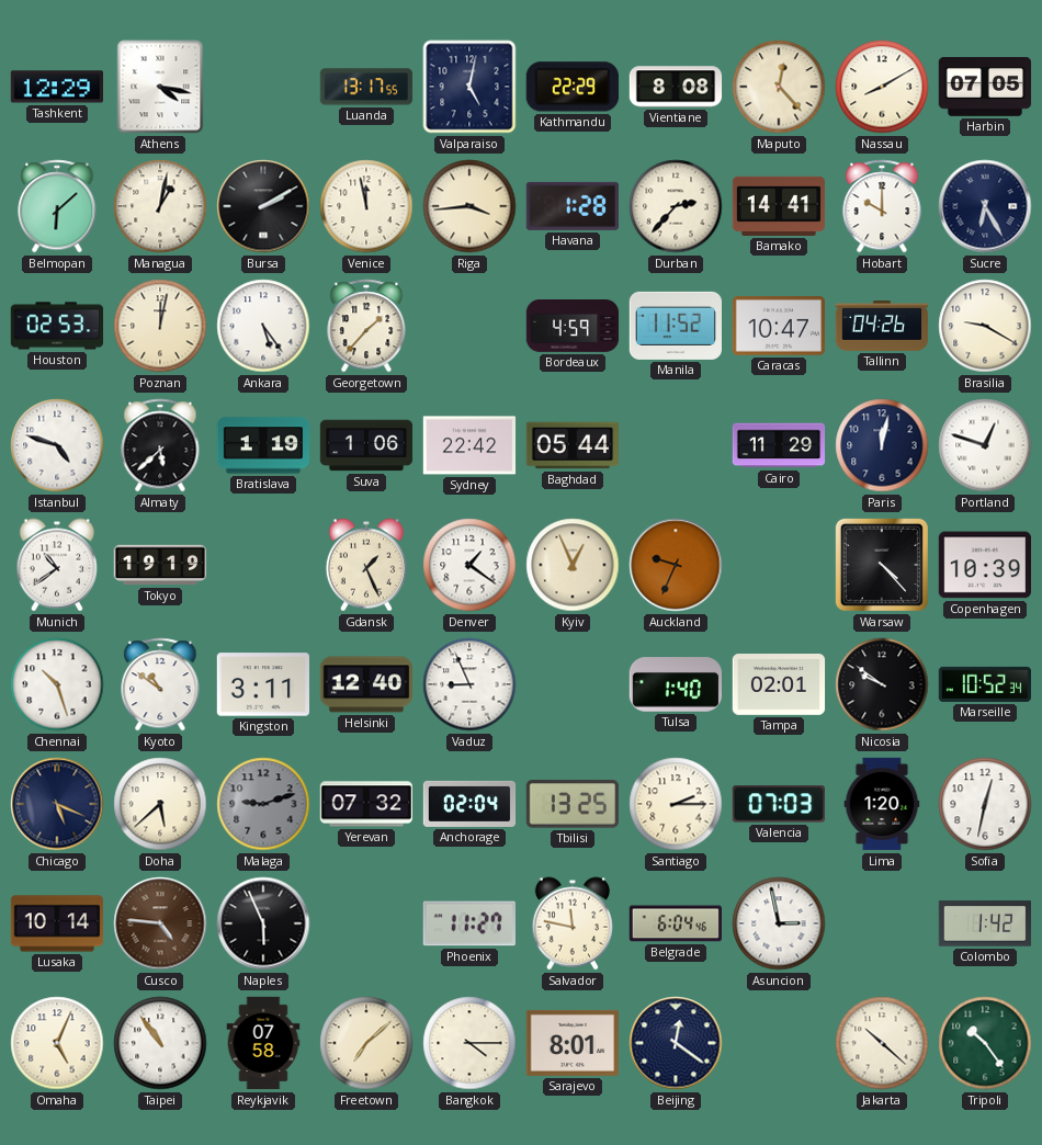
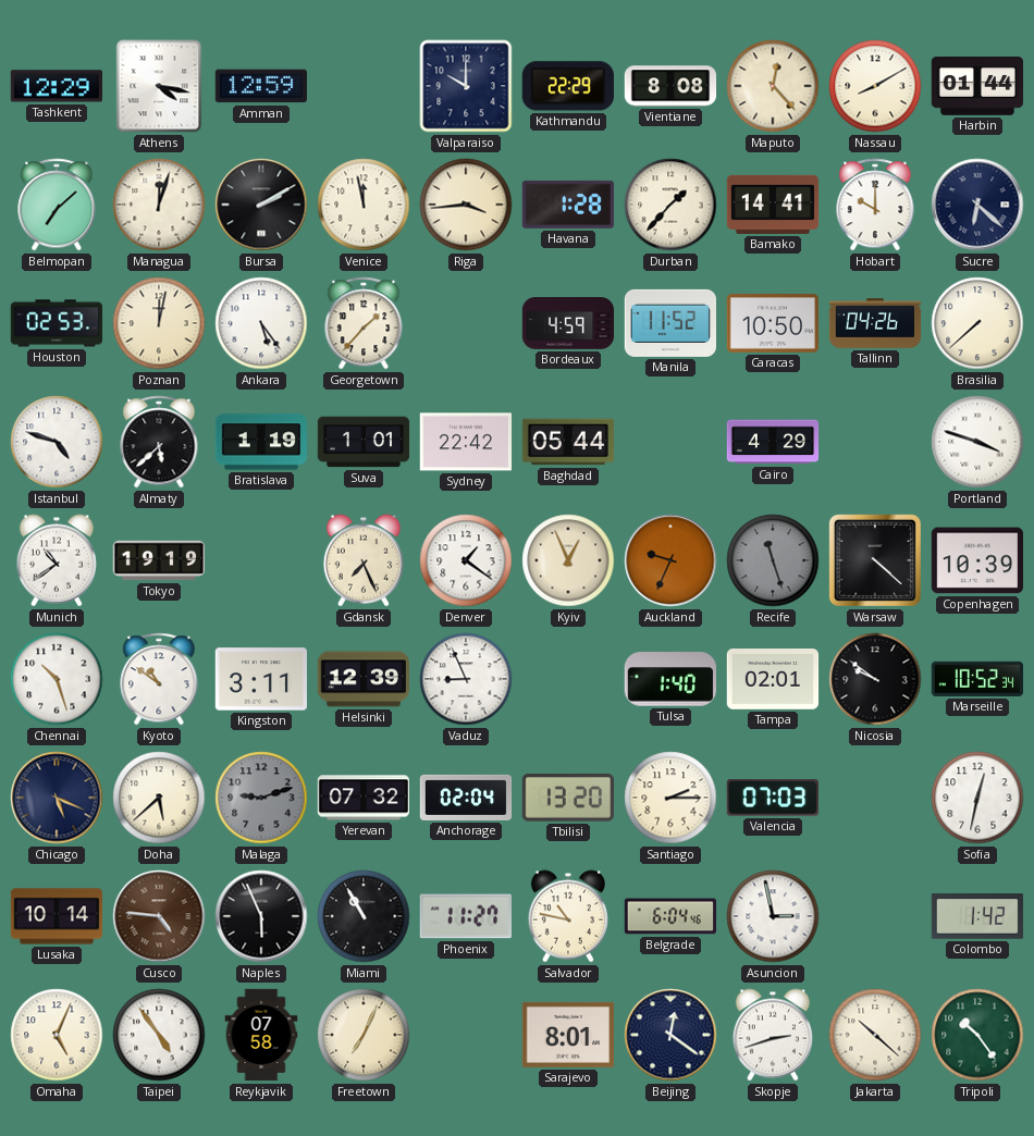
Amman: none -> 12:59 (260, 86)
Luanda: 13:17 -> none (365, 87)
Valparaiso: 5:02 -> 10:00 (466, 86)
Harbin: 07:05 -> 01:44 (977, 87)
Belmopan: 6:08 -> 7:08 (57, 205)
Managua: 1:02 -> 12:03 (159, 205)
Durban: 2:37 -> 1:37 (670, 205)
Sucre: 6:25 -> 6:22 (977, 205)
Caracas: 10:47 -> 10:50 (772, 324)
Brasilia: 9:20 -> 7:38 (977, 323)
Suva: 1:06 -> 1:01 (364, 442)
Cairo: 11:29 -> 4:29 (773, 442)
Paris: 12:02 -> none (882, 445)
Portland: 12:48 -> 3:48 (977, 442)
Gdansk: 1:26 -> 7:26 (362, 560)
Recife: none -> 11:27 (773, 560)
Warsaw: 4:23 -> 4:22 (875, 560)
Helsinki: 12:40 -> 12:39 (362, 679)
Tbilisi: 13:25 -> 13:20 (568, 798)
Lima: 1:20 -> none (882, 804)
Miami: none -> 10:55 (364, 916)
Salvador: 11:47 -> 10:47 (567, 916)
Taipei: 10:54 -> 4:54 (159, 1035)
Freetown: 7:08 -> 7:04 (364, 1035)
Bangkok: 4:15 -> none (469, 1043)
Skopje: none -> 2:42 (772, 1035)
